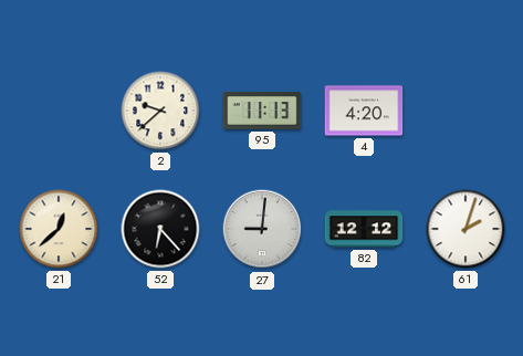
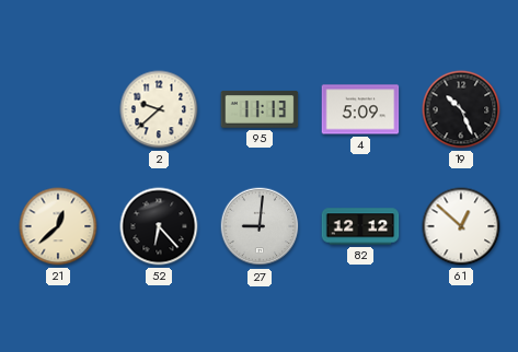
4: 4:20 -> 5:09 (360, 109)
19: none -> 10:26 (461, 109)
61: 2:03 -> 12:52 (461, 226)
